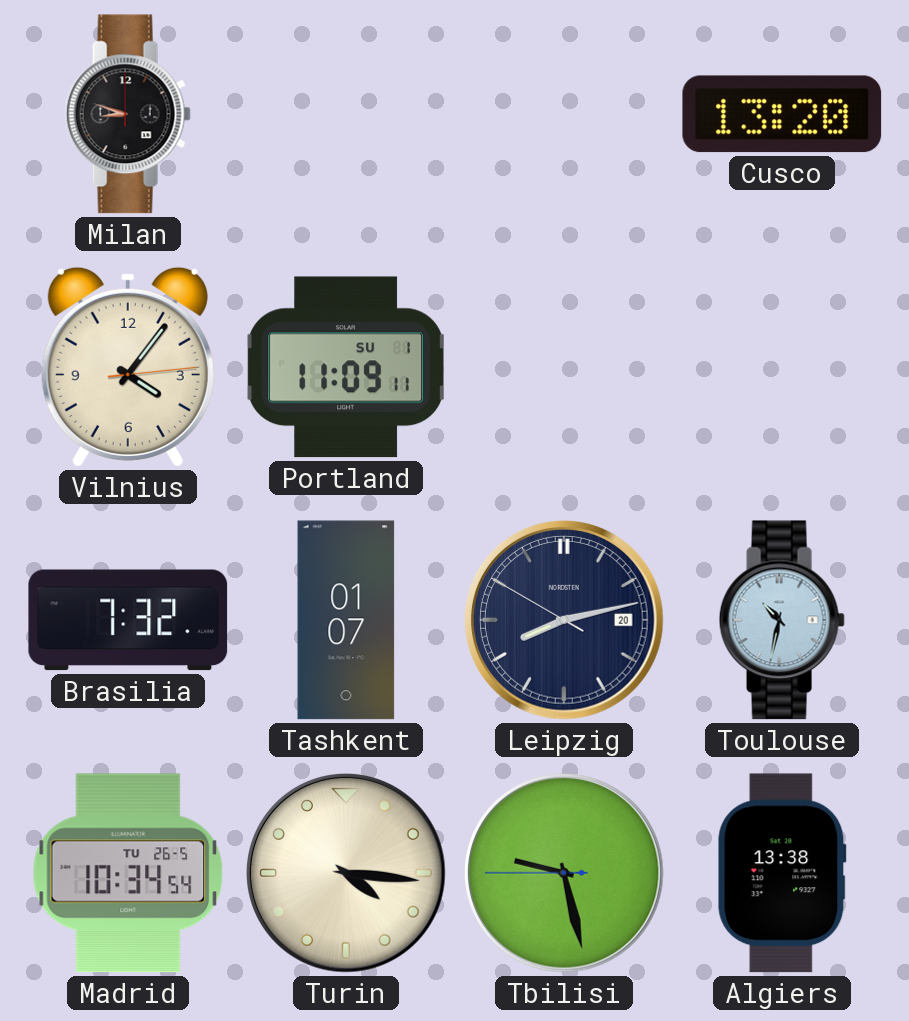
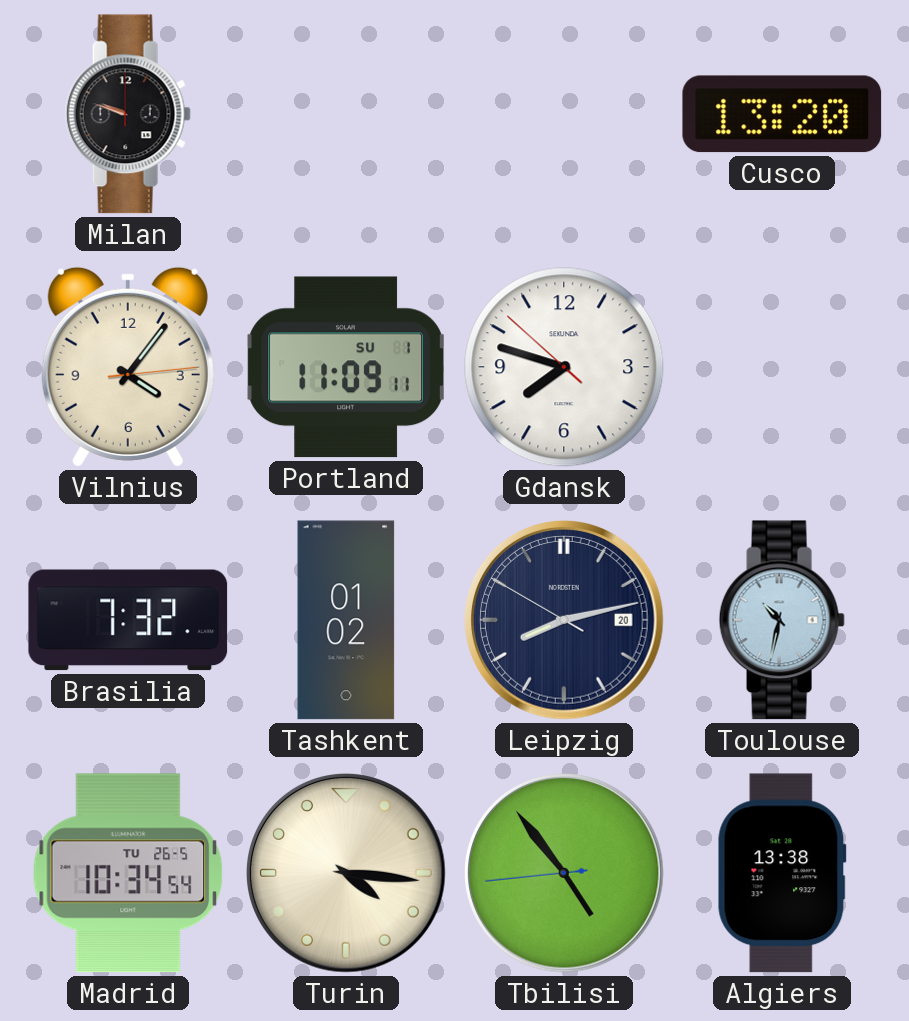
Milan: 8:48 -> 9:48 (128, 114)
Gdansk: none -> 7:47 (564, 367)
Tashkent: 01:07 -> 01:02 (346, 620)
Tbilisi: 9:27 -> 4:53 (565, 874)
